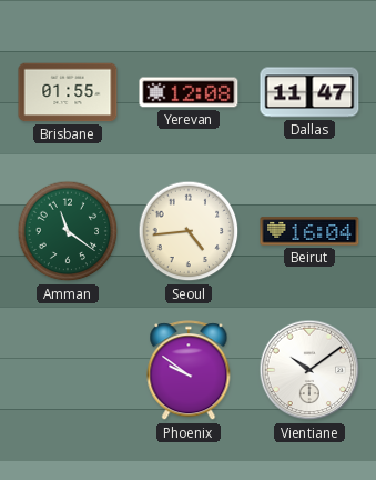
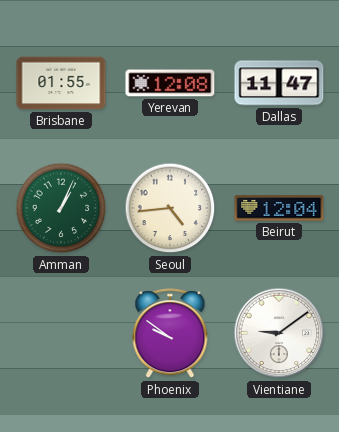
Amman: 11:21 -> 1:04 (61, 208)
Beirut: 16:04 -> 12:04 (279, 208)
Vientiane: 10:09 -> 9:09 (279, 333)
